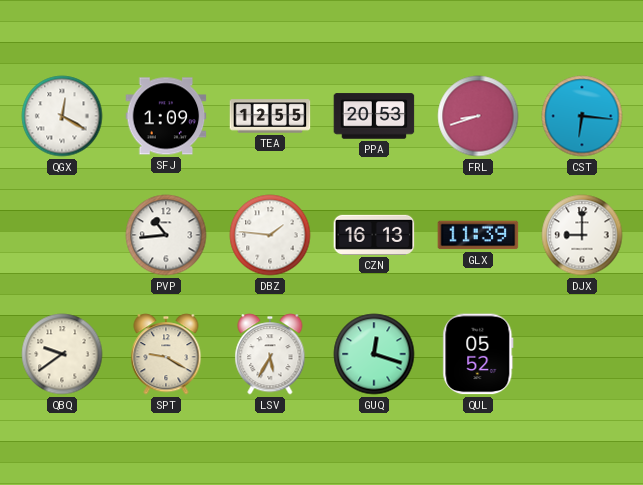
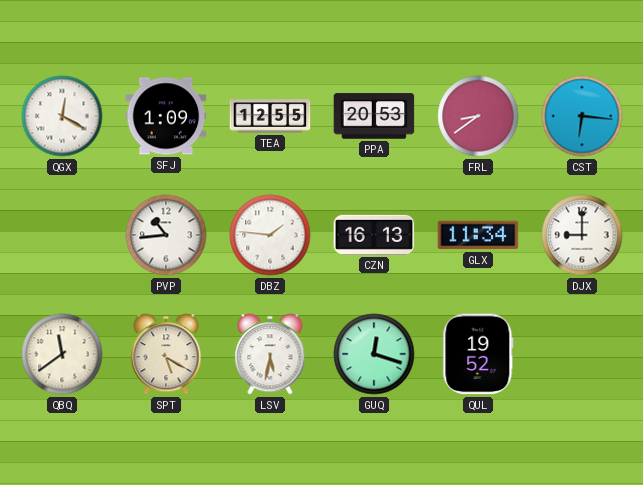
FRL: 8:42 -> 8:39 (478, 116)
GLX: 11:39 -> 11:34 (478, 235)
QBQ: 9:39 -> 11:39 (62, 354)
SPT: 9:20 -> 5:20 (166, 354)
LSV: 5:35 -> 5:32 (270, 354)
QUL: 05:52 -> 19:52 (478, 354)
